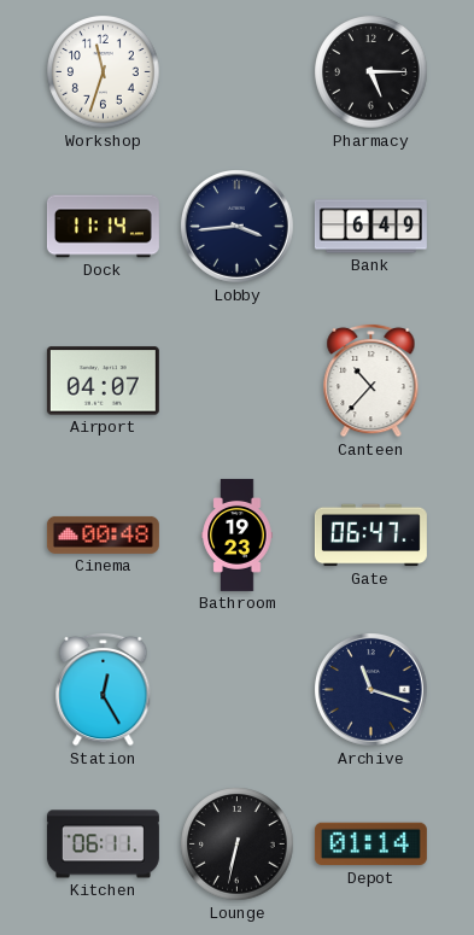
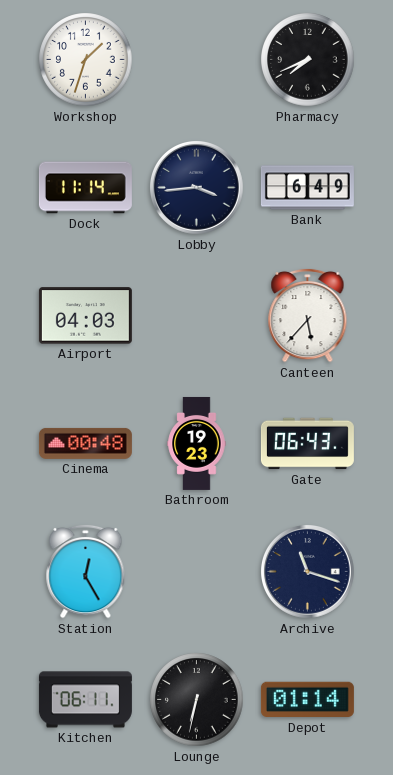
Workshop: 11:33 -> 1:33 (86, 60)
Pharmacy: 5:15 -> 7:41 (308, 60)
Airport: 04:07 -> 04:03 (85, 316)
Canteen: 10:37 -> 5:37 (308, 315)
Gate: 06:47 -> 06:43 (307, 444)
